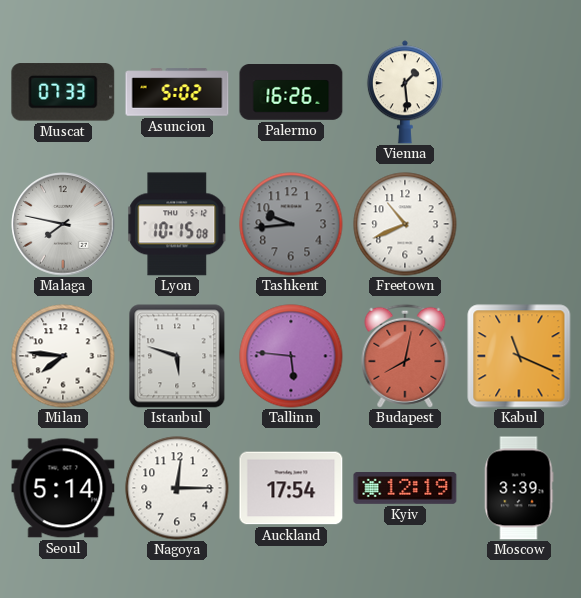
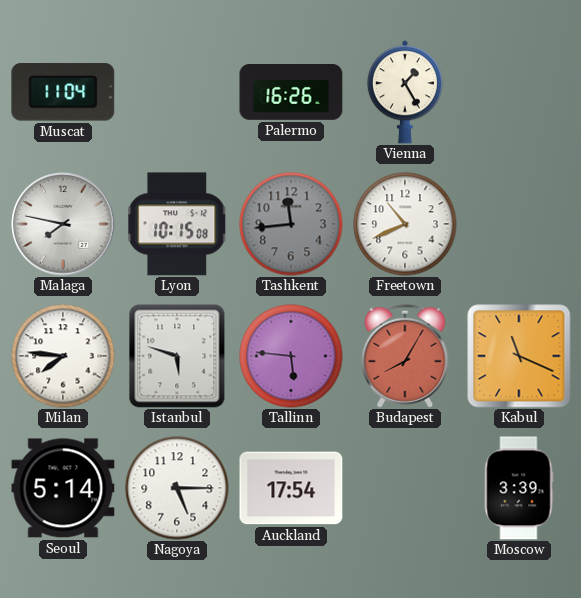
Muscat: 07:33 -> 11:04 (63, 92)
Asuncion: 5:02 -> none (177, 92)
Vienna: 1:29 -> 1:25 (405, 92)
Tashkent: 9:44 -> 11:44 (291, 224)
Budapest: 8:02 -> 8:05 (405, 356)
Nagoya: 12:15 -> 5:15 (177, 488)
Kyiv: 12:19 -> none (405, 489)
